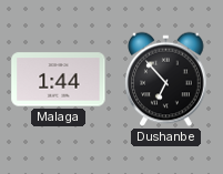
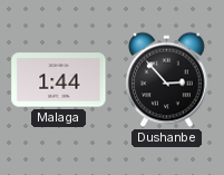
Dushanbe: 6:53 -> 2:53 (167, 80)
